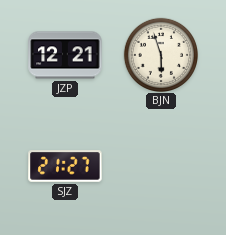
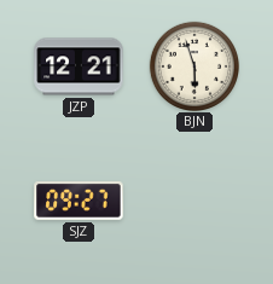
SJZ: 21:27 -> 09:27 (79, 201)
